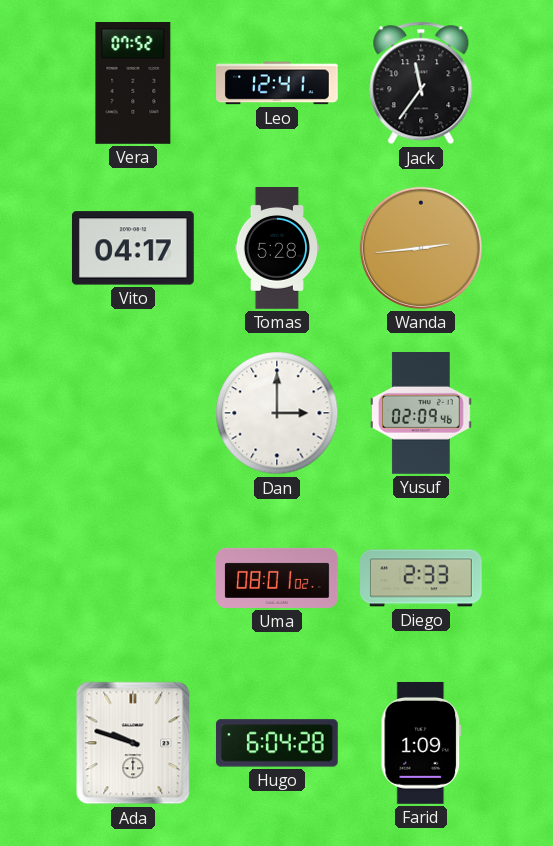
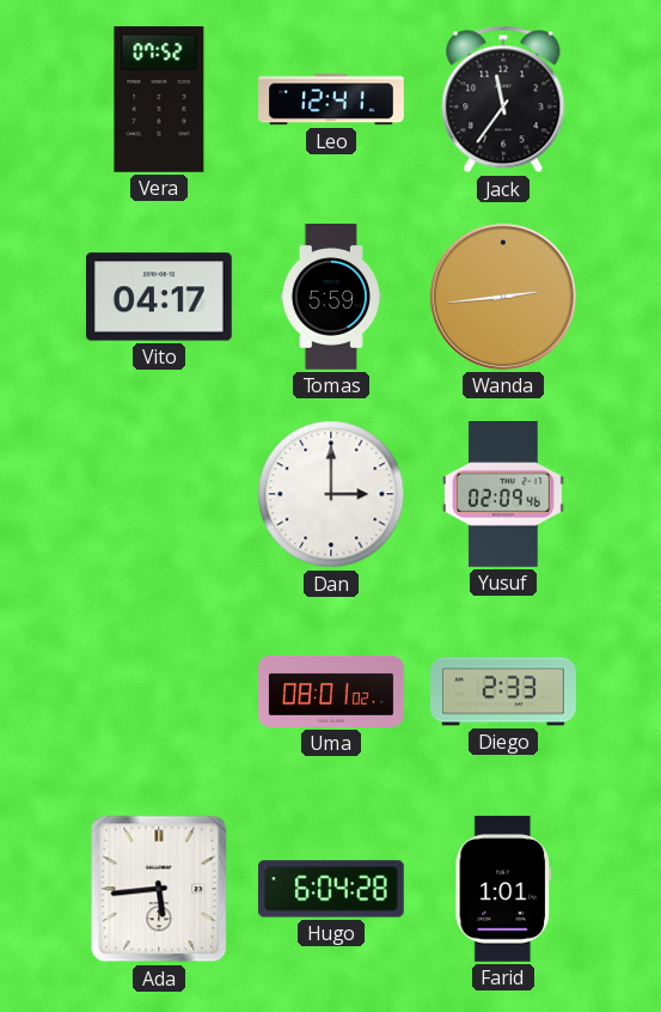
Tomas: 5:28 -> 5:59 (330, 298)
Ada: 9:48 -> 5:44 (159, 889)
Farid: 1:09 -> 1:01 (503, 889)
